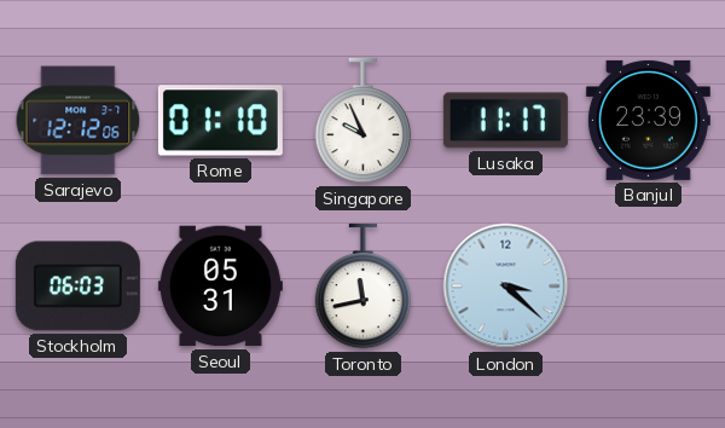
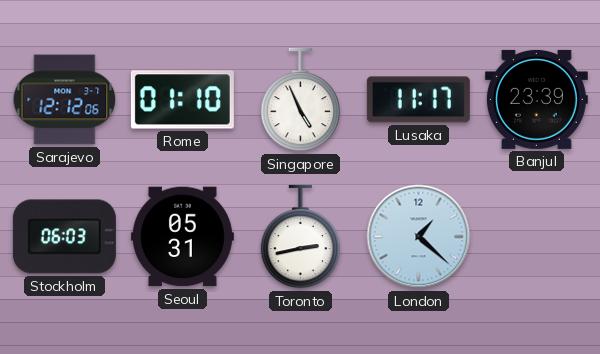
Singapore: 9:56 -> 4:56 (301, 100)
Toronto: 11:43 -> 2:43 (301, 237)
London: 3:22 -> 1:22 (419, 237)
